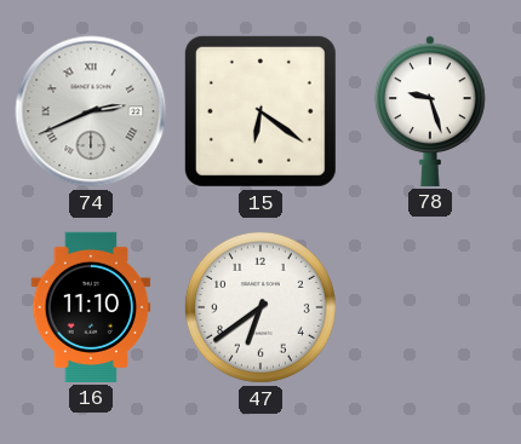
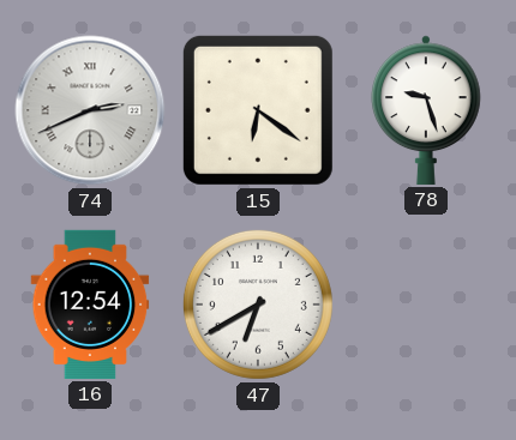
16: 11:10 -> 12:54 (90, 305)
47: 6:39 -> 6:40 (258, 305)
